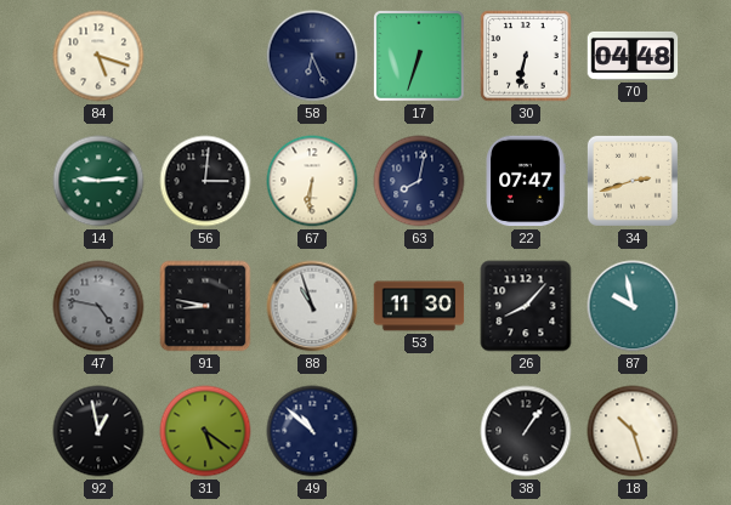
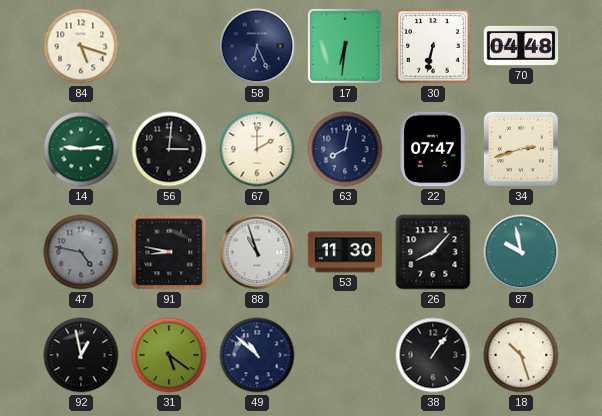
17: 6:33 -> 6:31 (346, 47)
67: 6:31 -> 2:00 (257, 149)
